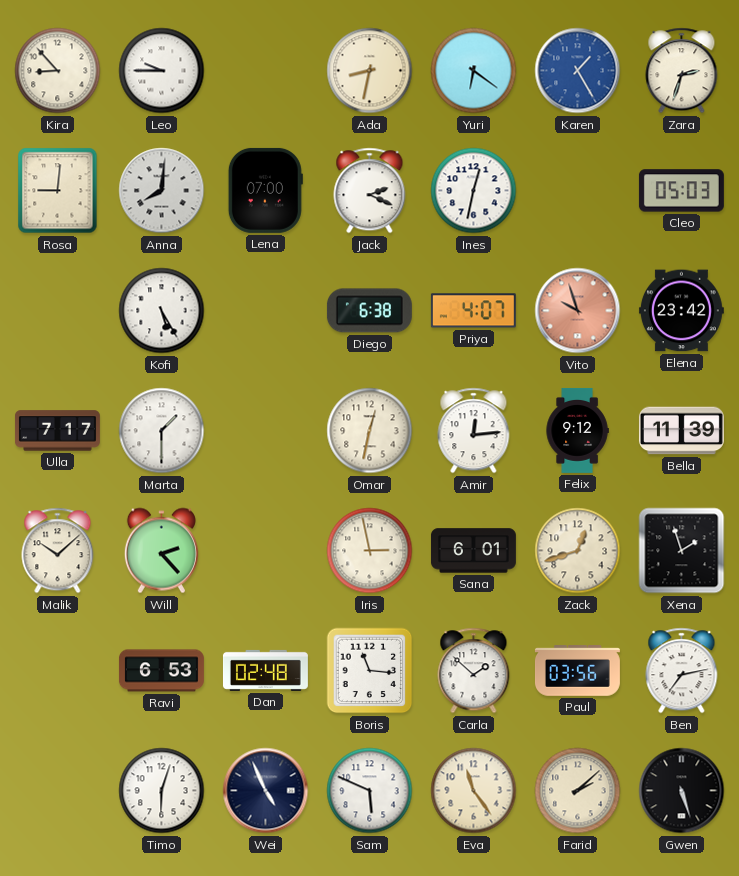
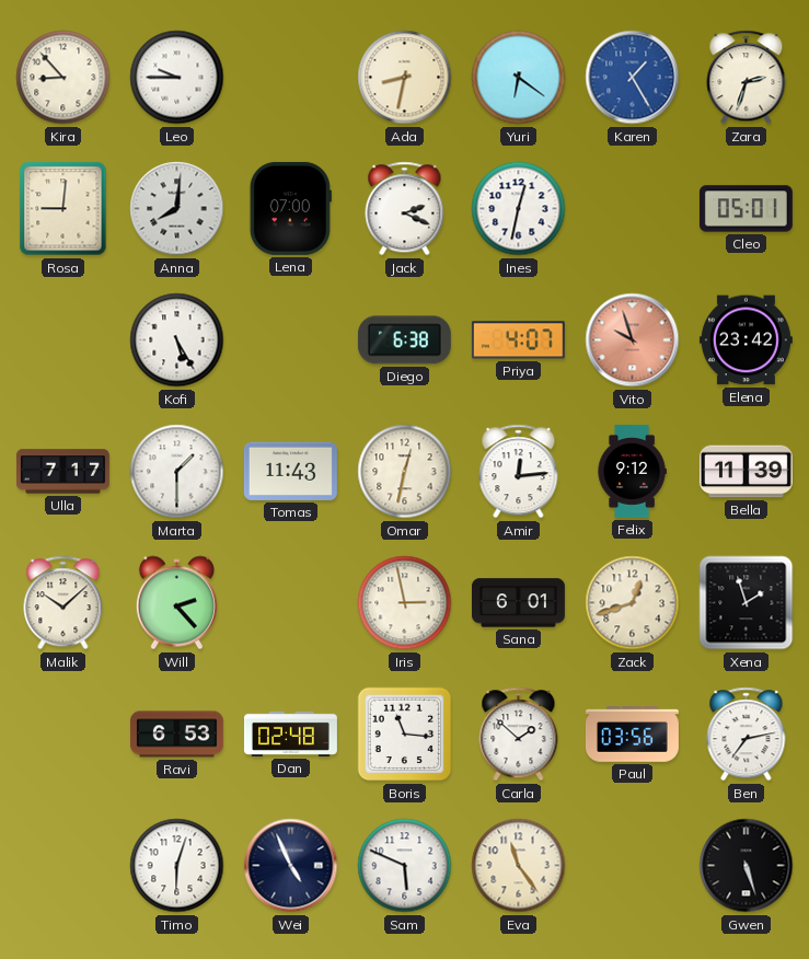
Cleo: 05:03 -> 05:01 (746, 209)
Tomas: none -> 11:43 (290, 471)
Farid: 2:08 -> none (578, 791)
